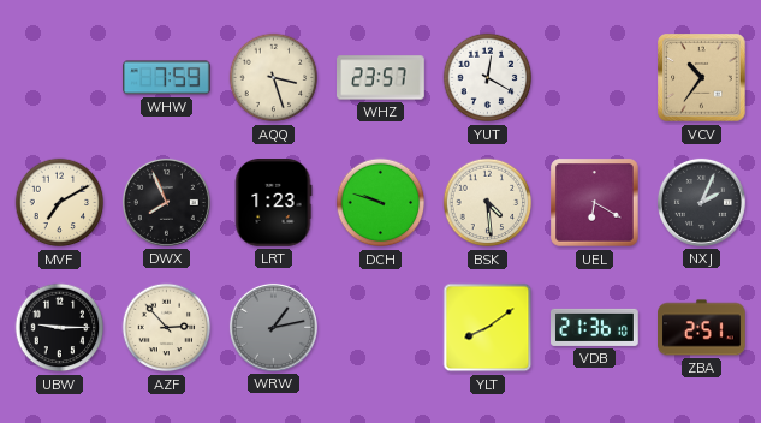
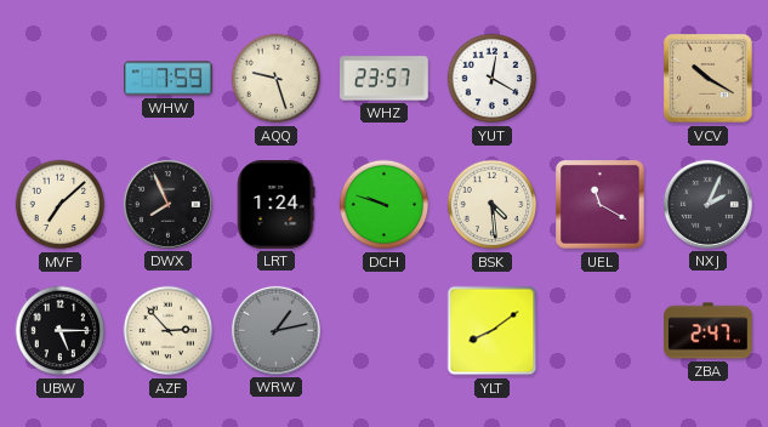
AQQ: 3:27 -> 9:27 (277, 79)
VCV: 10:36 -> 10:20 (709, 79)
MVF: 7:10 -> 7:08 (61, 205)
LRT: 1:23 -> 1:24 (275, 205)
UEL: 6:20 -> 11:20 (601, 205)
UBW: 9:15 -> 5:15 (61, 331)
VDB: 21:36 -> none (595, 327)
ZBA: 2:51 -> 2:47 (709, 331)
